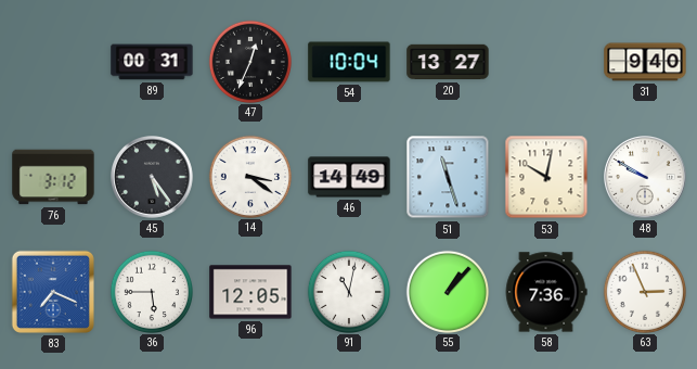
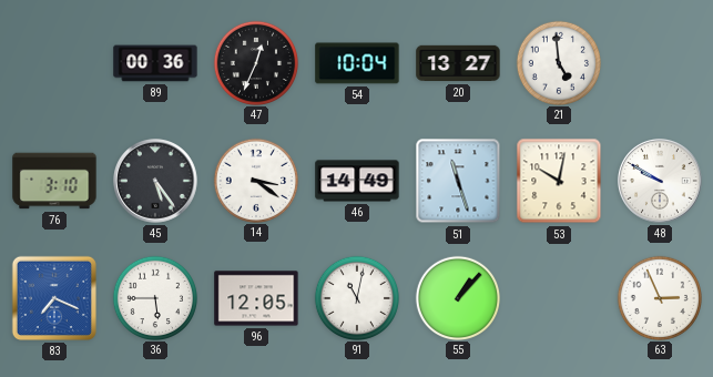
89: 00:31 -> 00:36 (155, 63)
21: none -> 4:59 (558, 62)
31: 9:40 -> none (645, 62)
76: 3:12 -> 3:10 (54, 181)
58: 7:36 -> none (546, 292)
